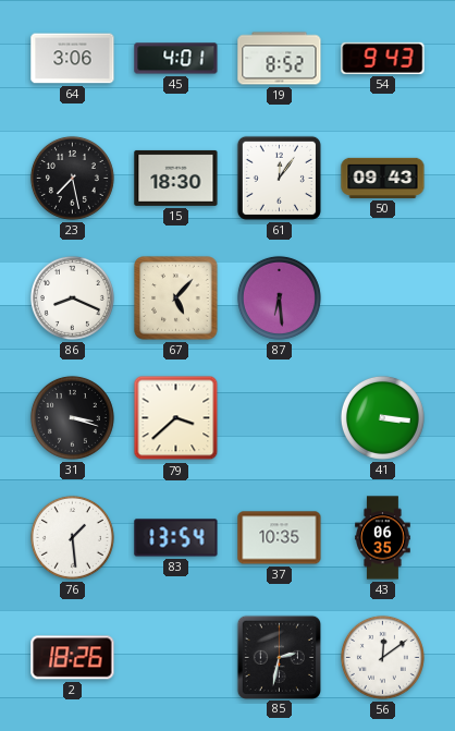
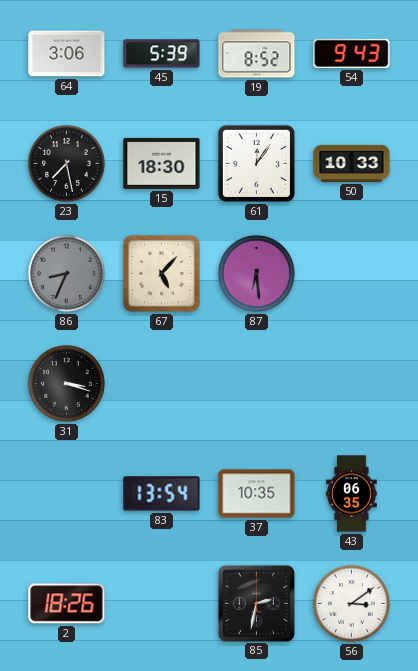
45: 4:01 -> 5:39 (162, 54)
50: 09:43 -> 10:33 (352, 163)
86: 8:19 -> 8:34 (66, 273)
86 dial: white -> grey (66, 273)
79: 3:38 -> none (176, 418)
41: 3:16 -> none (382, 417)
76: 1:29 -> none (72, 537)
56: 12:09 -> 3:09 (351, 603)
